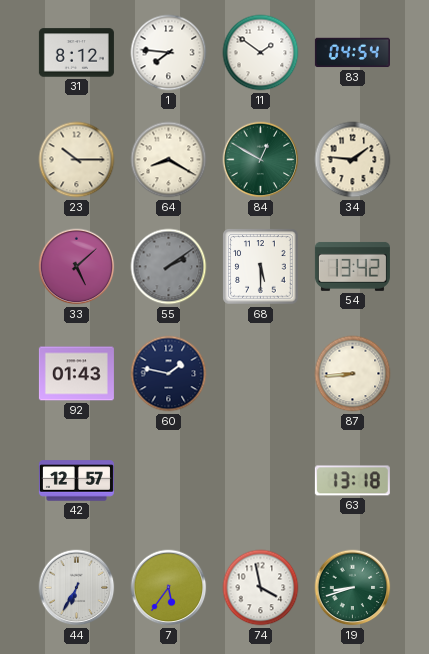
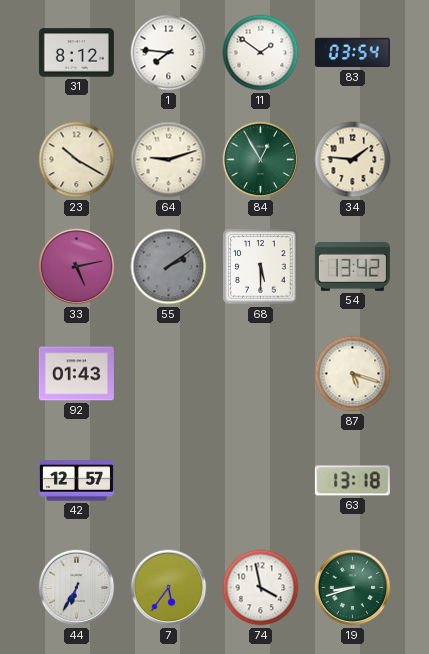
83: 04:54 -> 03:54 (352, 53)
23: 10:15 -> 10:20 (77, 160)
64: 8:20 -> 9:12 (169, 160)
84: 12:50 -> 12:55 (261, 160)
33: 5:08 -> 5:13 (77, 267)
60: 1:47 -> none (169, 374)
87: 8:44 -> 5:18 (353, 374)
